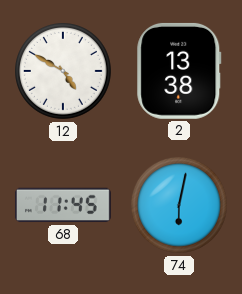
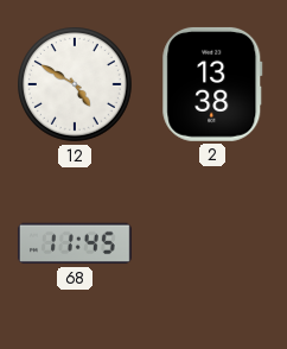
74: 6:02 -> none (180, 206)
